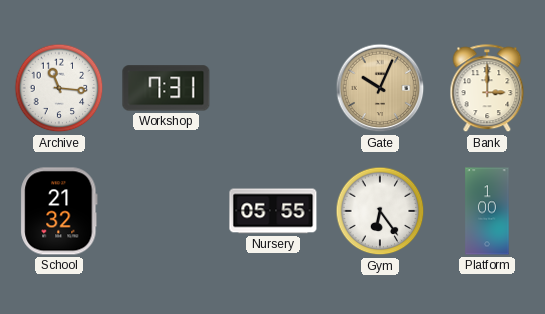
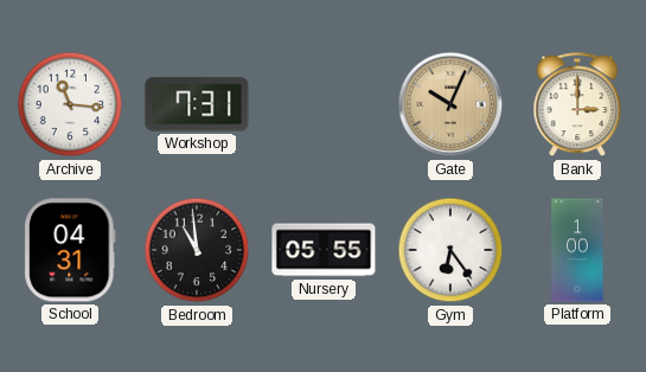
School: 21:32 -> 04:31 (70, 250)
Bedroom: none -> 10:59 (197, 250)
